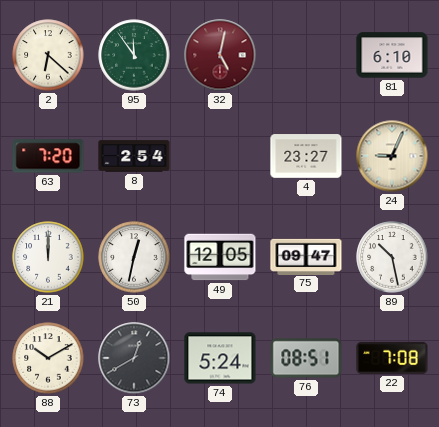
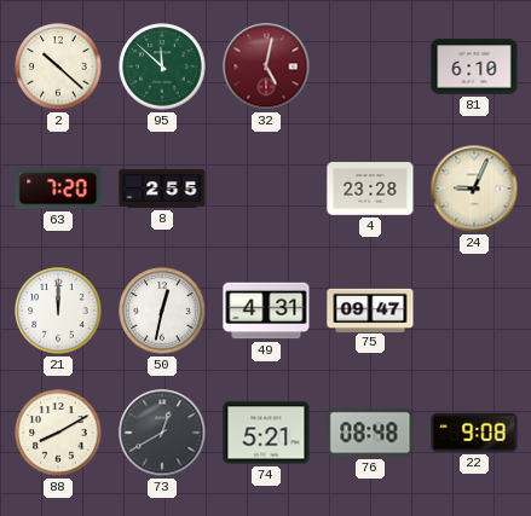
2: 6:22 -> 10:22 (58, 66)
95: 11:54 -> 11:52 (162, 66)
8: 2:54 -> 2:55 (162, 189)
4: 23:27 -> 23:28 (370, 189)
49: 12:05 -> 4:31 (266, 311)
89: 10:28 -> none (392, 257)
88: 10:10 -> 8:10 (58, 433)
74: 5:24 -> 5:21 (266, 433)
76: 08:51 -> 08:48 (370, 433)
22: 7:08 -> 9:08 (474, 433)
